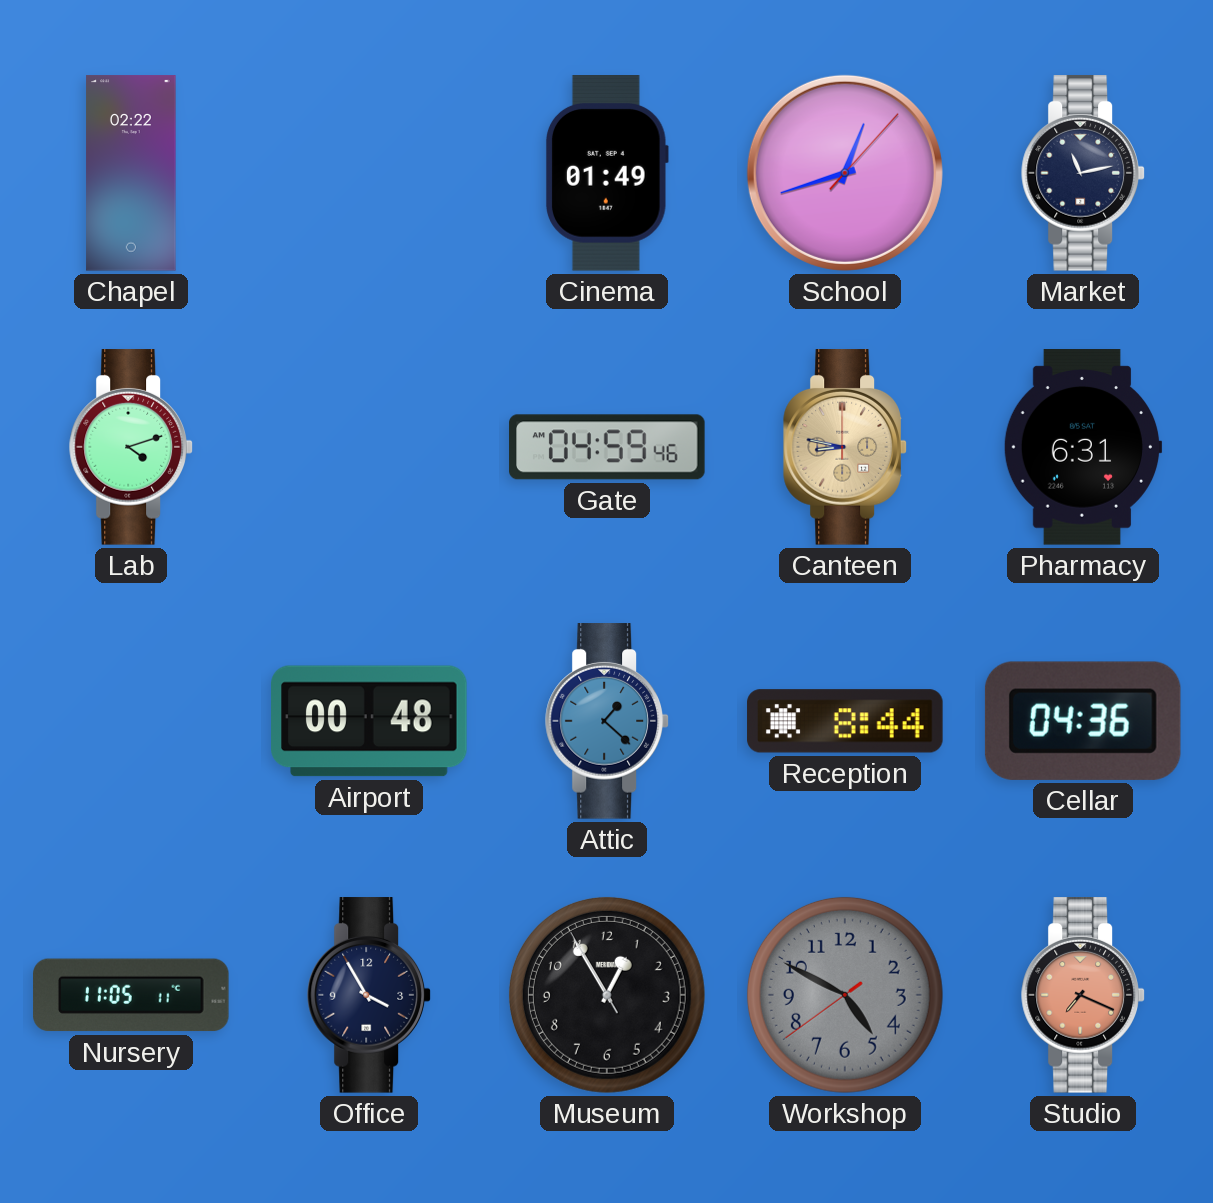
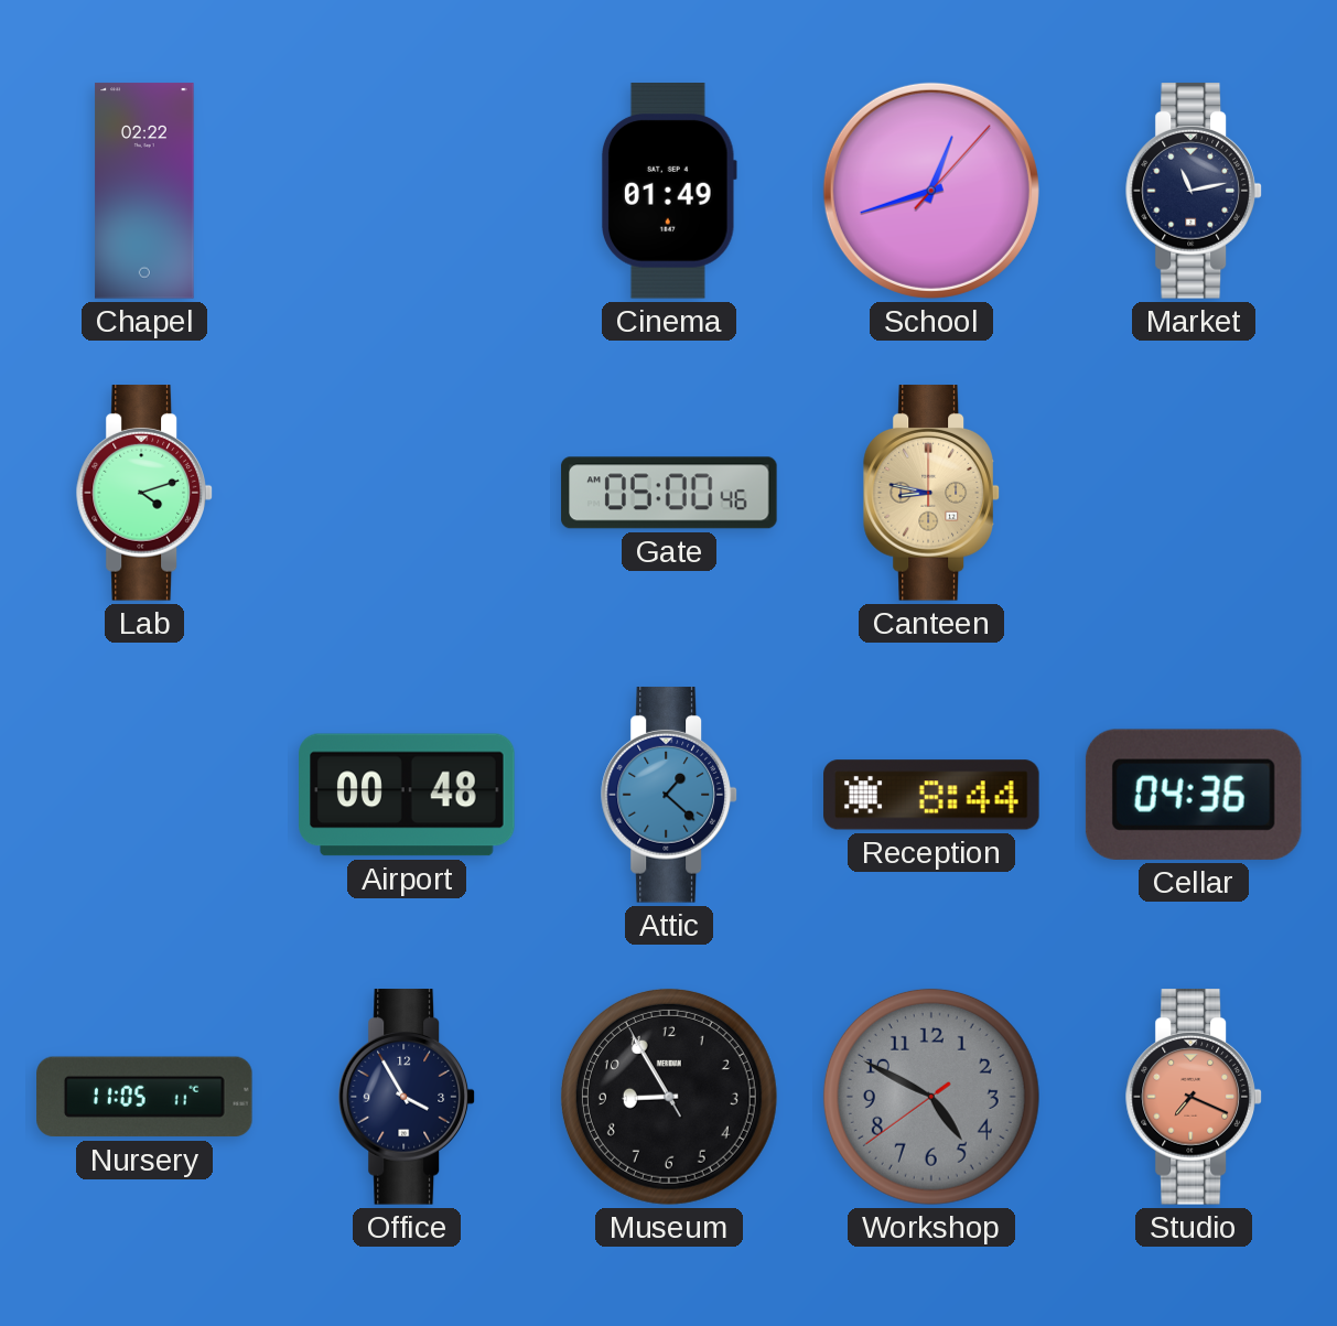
Gate: 04:59 -> 05:00 (669, 493)
Pharmacy: 6:31 -> none (1083, 447)
Museum: 12:54 -> 8:54 (669, 1097)
